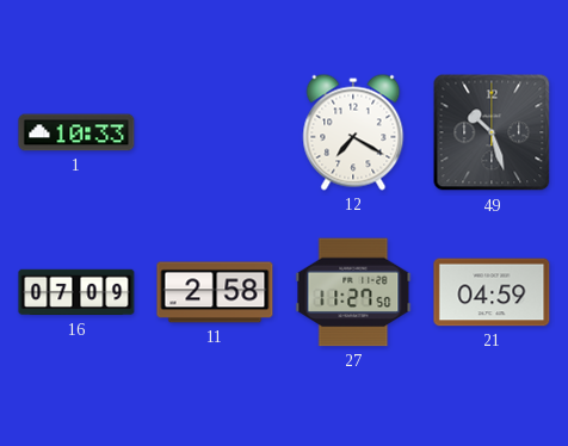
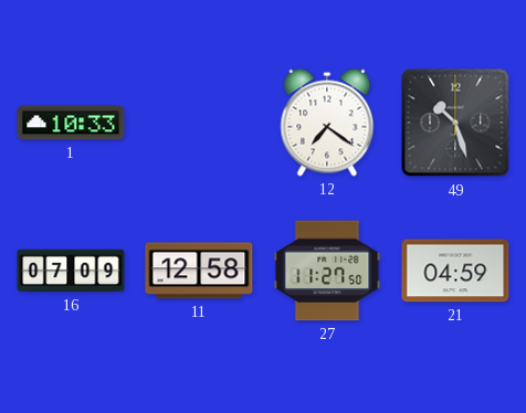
12: 7:20 -> 7:21 (327, 123)
11: 2:58 -> 12:58 (199, 271)
